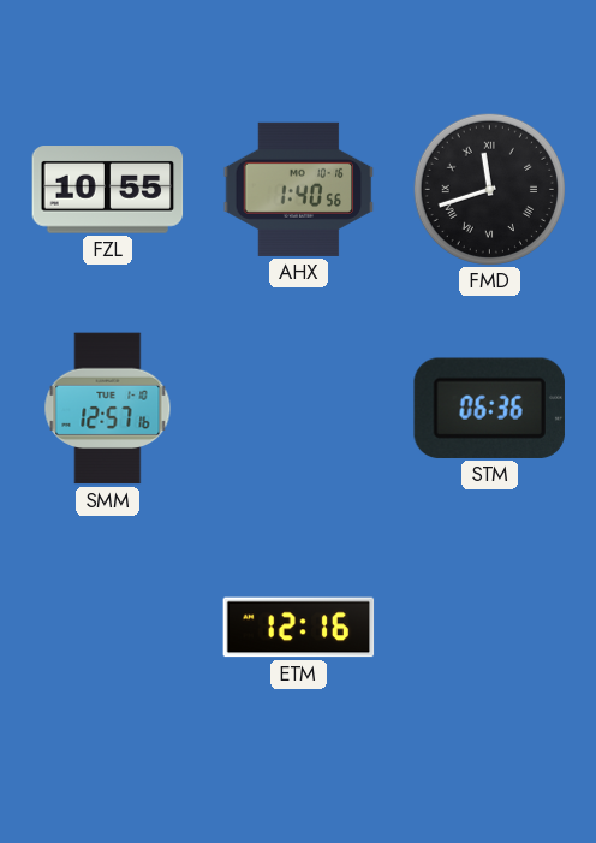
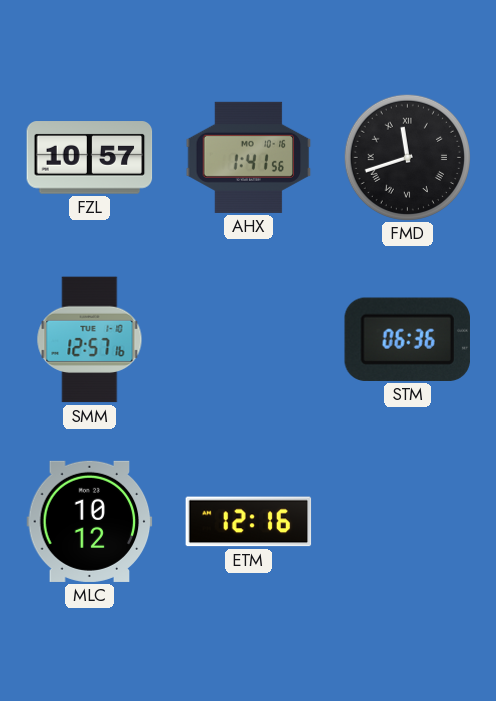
FZL: 10:55 -> 10:57 (90, 158)
AHX: 1:40 -> 1:41 (249, 157)
MLC: none -> 10:12 (90, 521)
